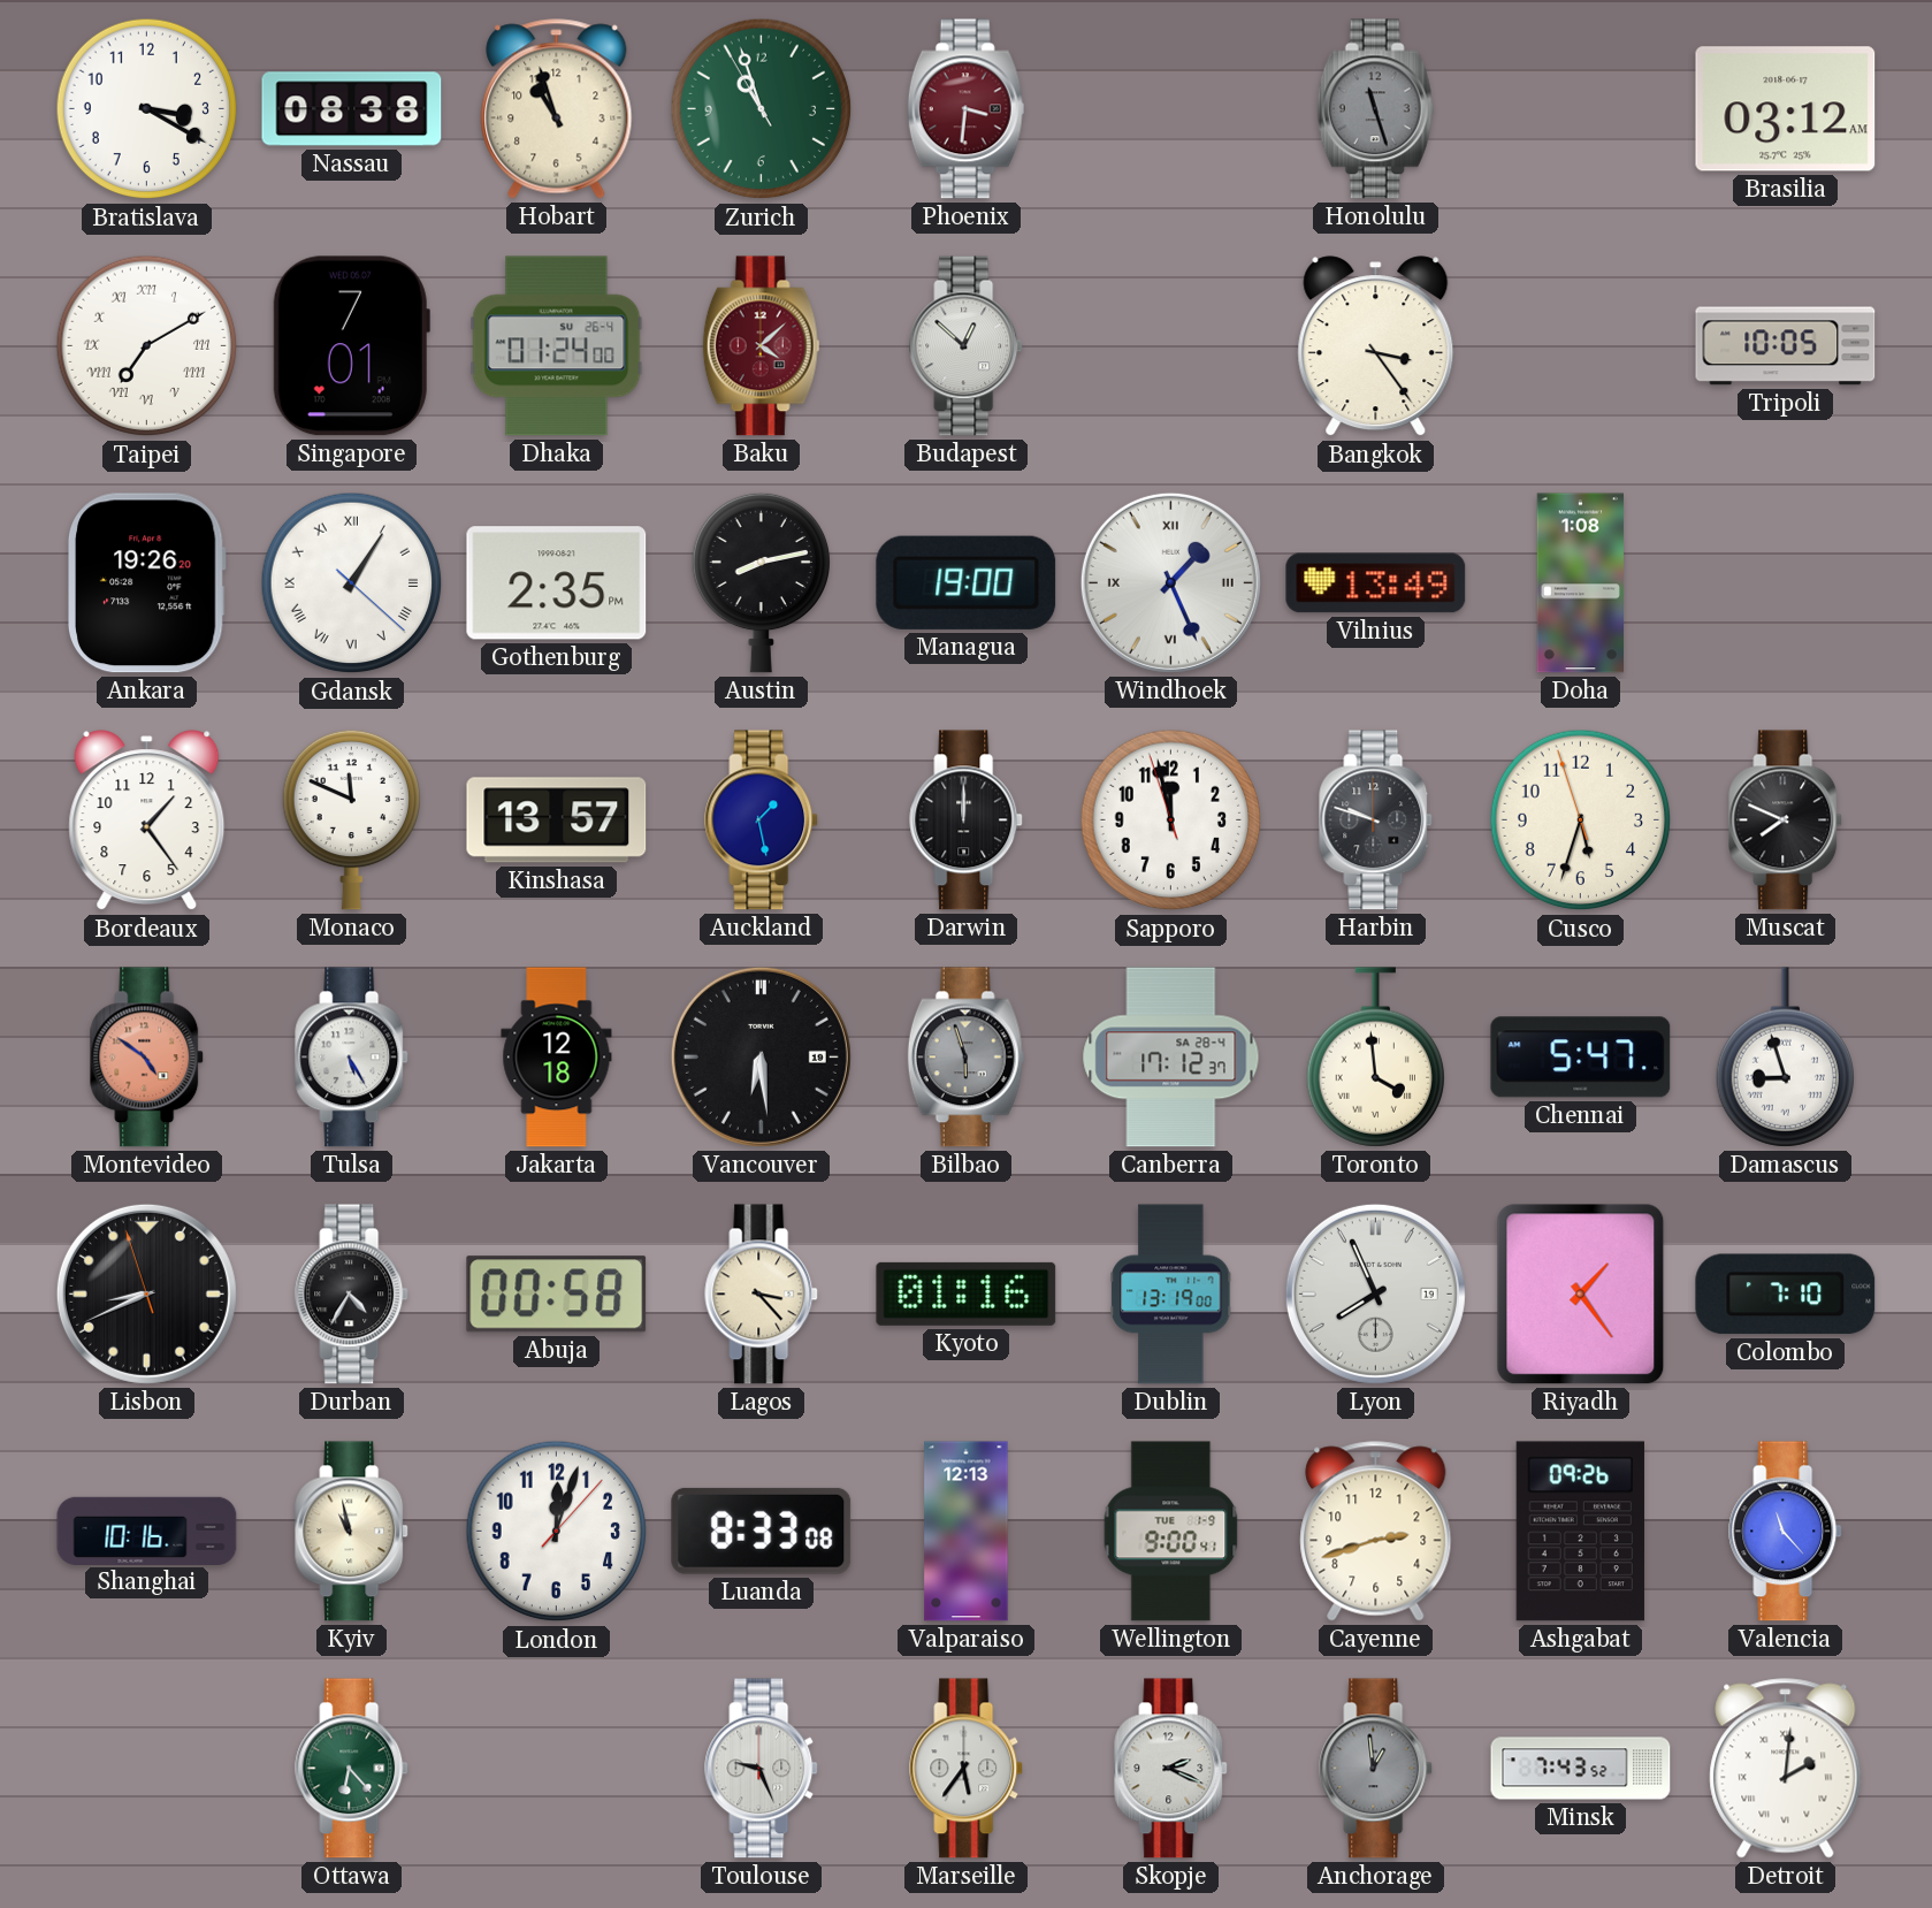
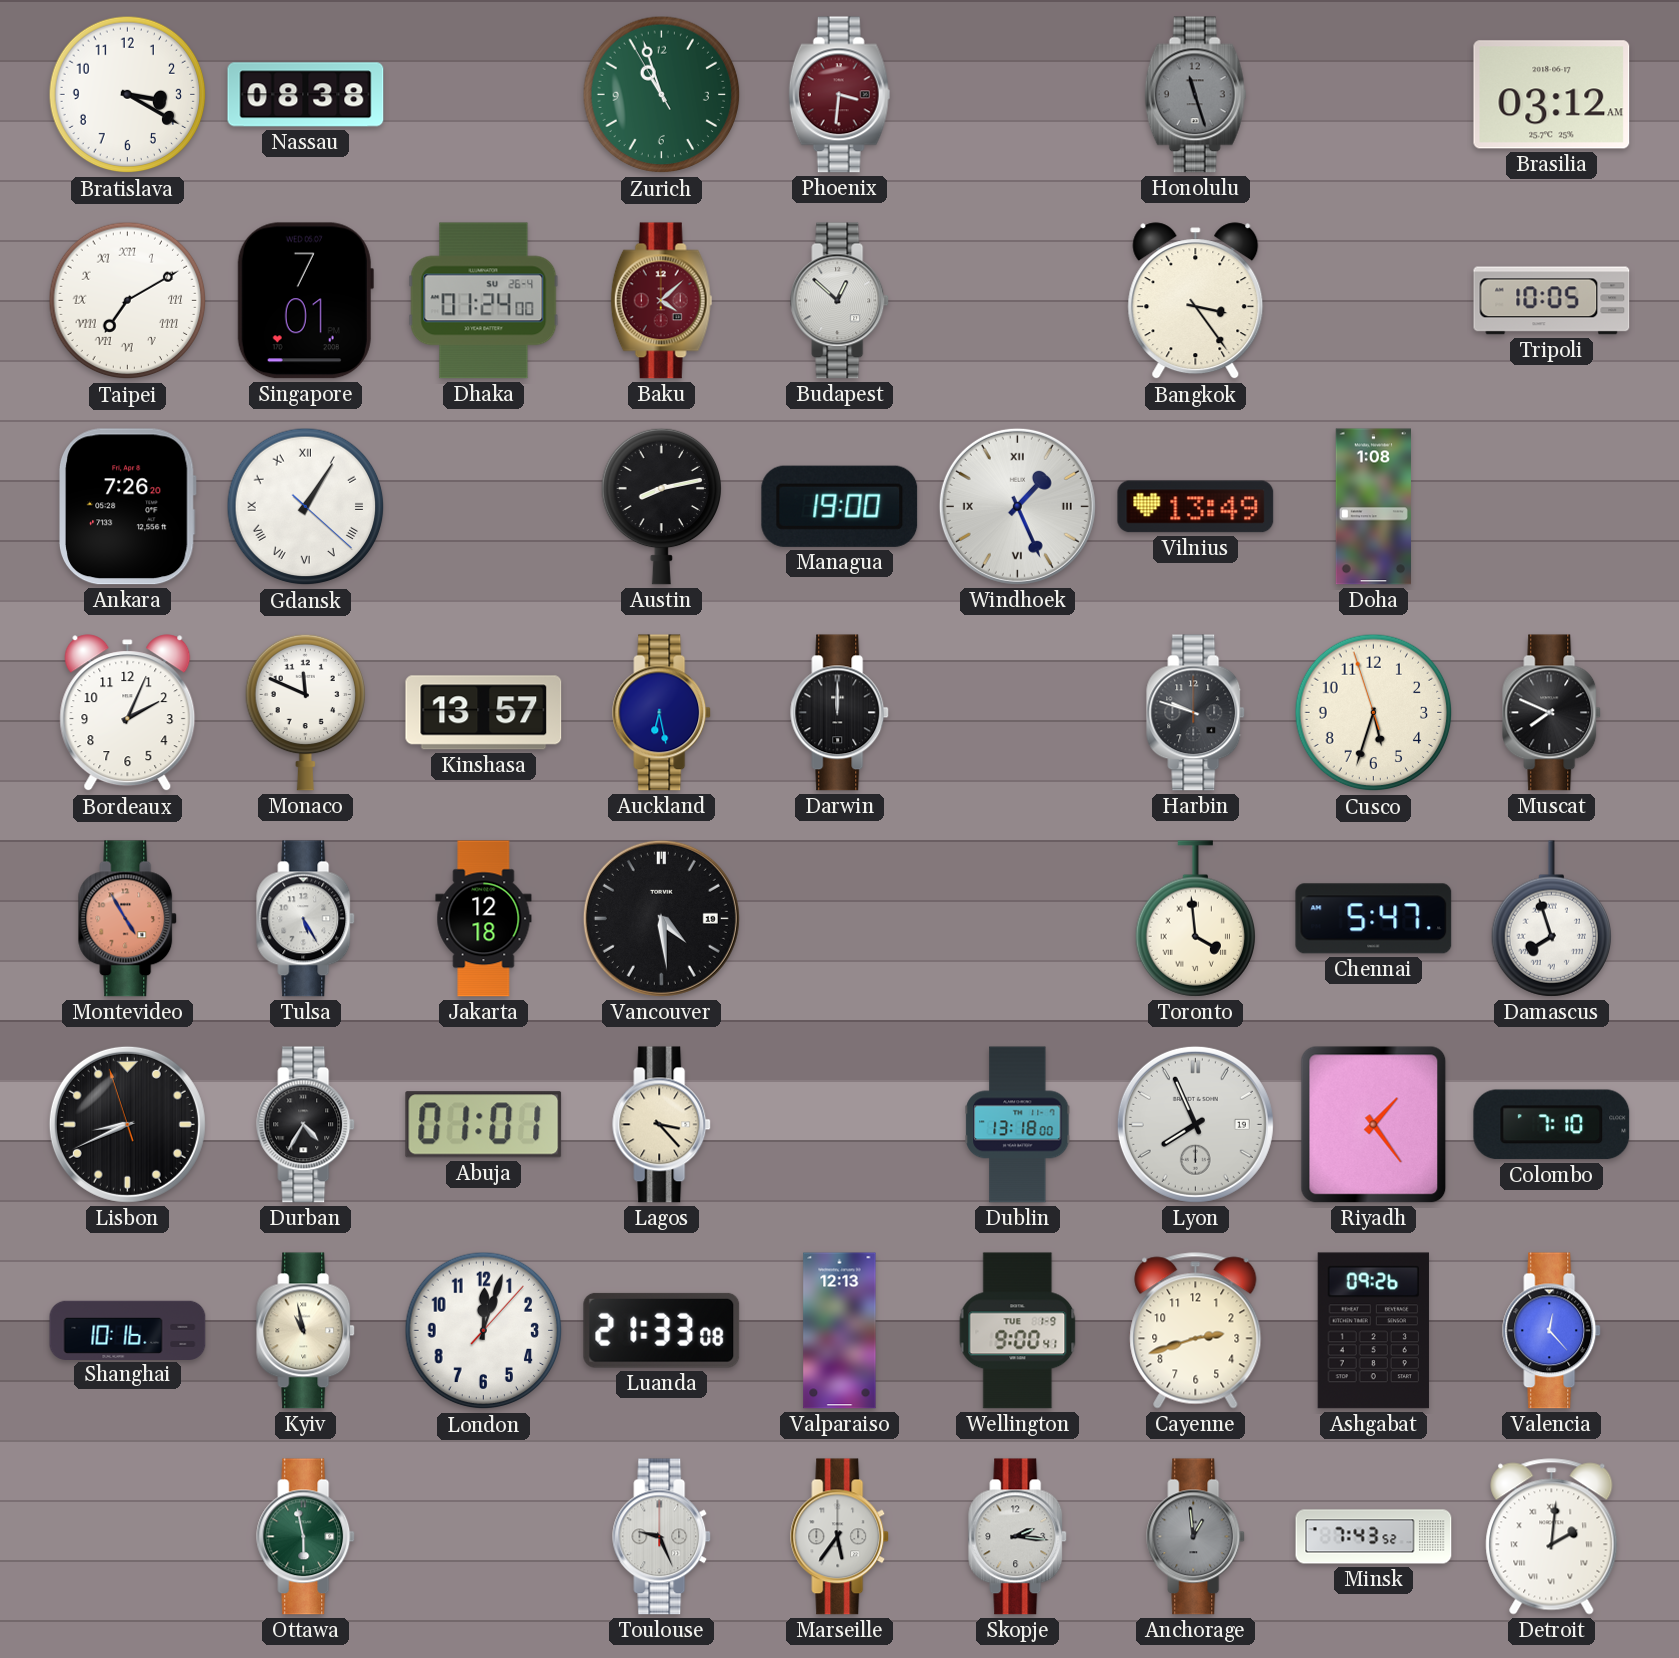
Hobart: 10:57 -> none (557, 109)
Ankara: 19:26 -> 7:26 (128, 507)
Gothenburg: 2:35 -> none (557, 583)
Bordeaux: 1:24 -> 2:04 (128, 713)
Auckland: 1:28 -> 6:28 (662, 713)
Sapporo: 11:57 -> none (1171, 821)
Montevideo: 4:51 -> 4:55 (128, 919)
Vancouver: 6:29 -> 4:29 (661, 918)
Bilbao: 5:57 -> none (967, 1058)
Canberra: 17:12 -> none (1171, 1058)
Damascus: 8:57 -> 7:57 (1551, 919)
Abuja: 00:58 -> 01:01 (484, 1125)
Kyoto: 01:16 -> none (967, 1293)
Dublin: 13:19 -> 13:18 (1018, 1125)
Luanda: 8:33 -> 21:33 (662, 1330)
Valencia: 11:23 -> 12:23 (1552, 1331)
Ottawa: 6:23 -> 5:58 (306, 1537)
Skopje: 2:19 -> 2:16 (1018, 1537)
